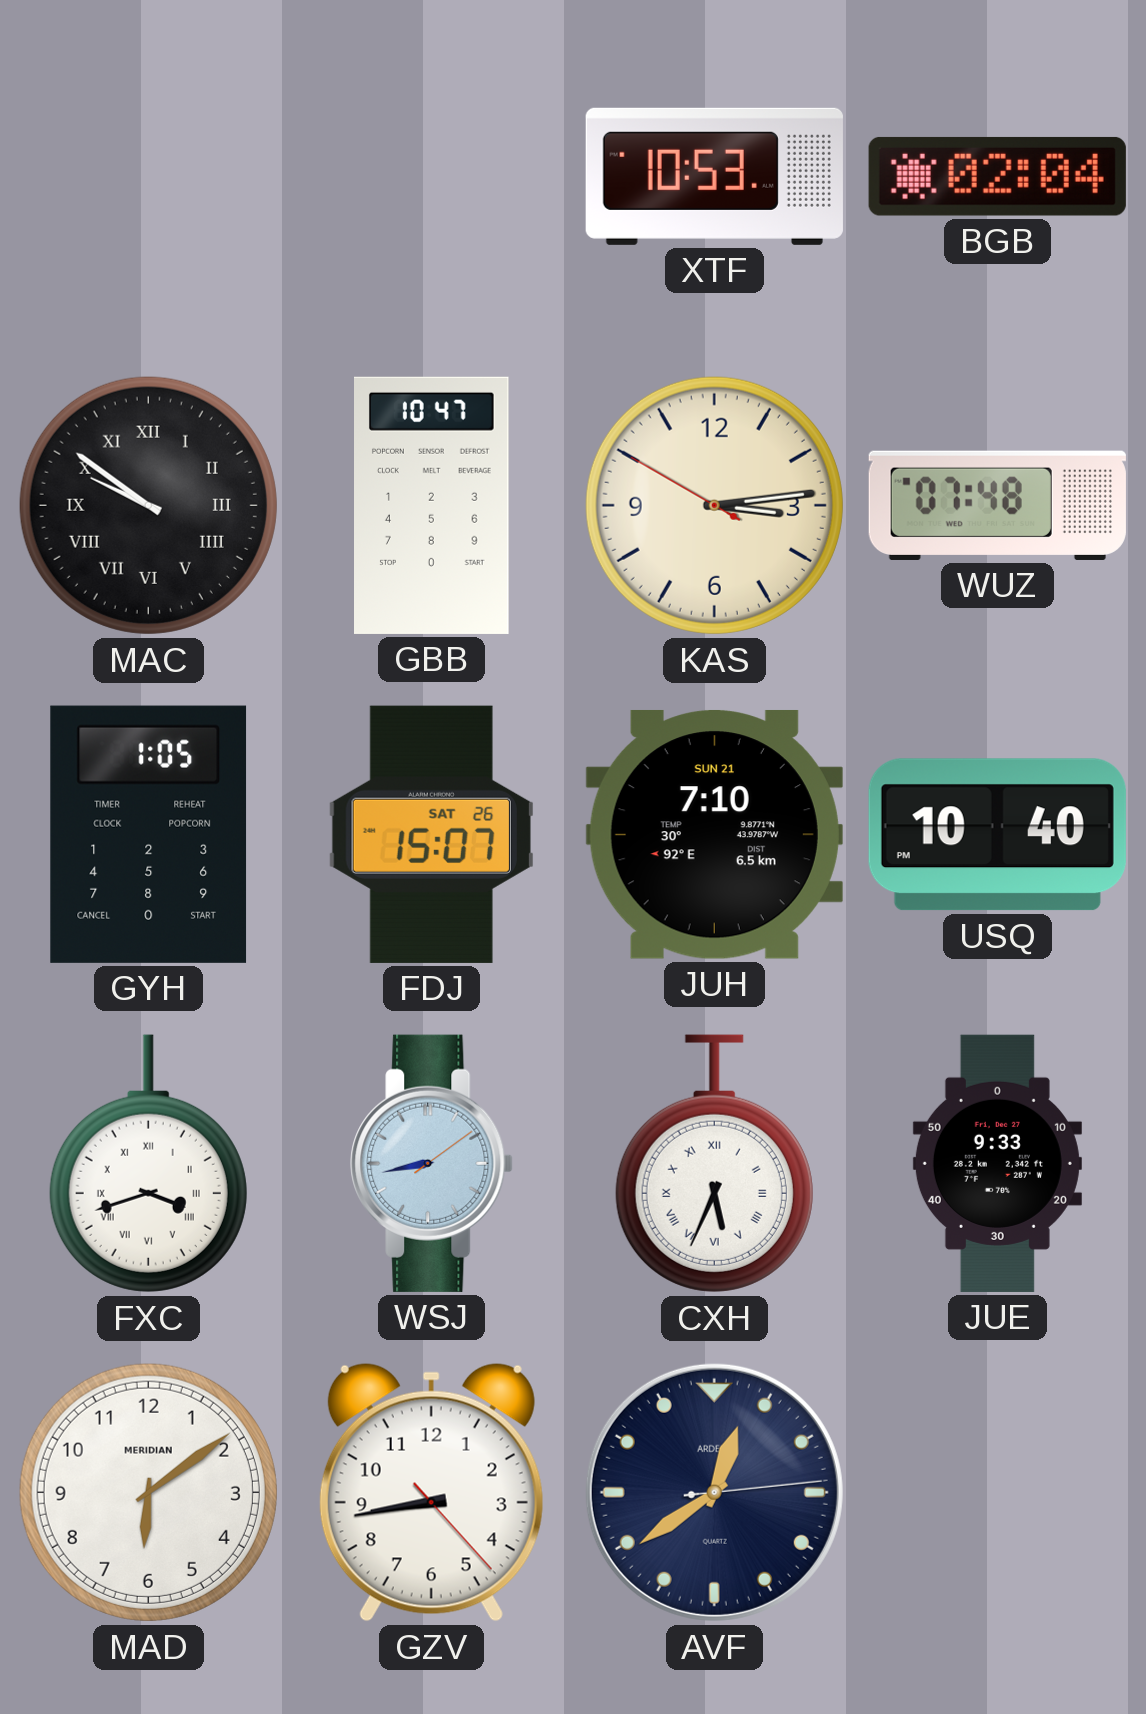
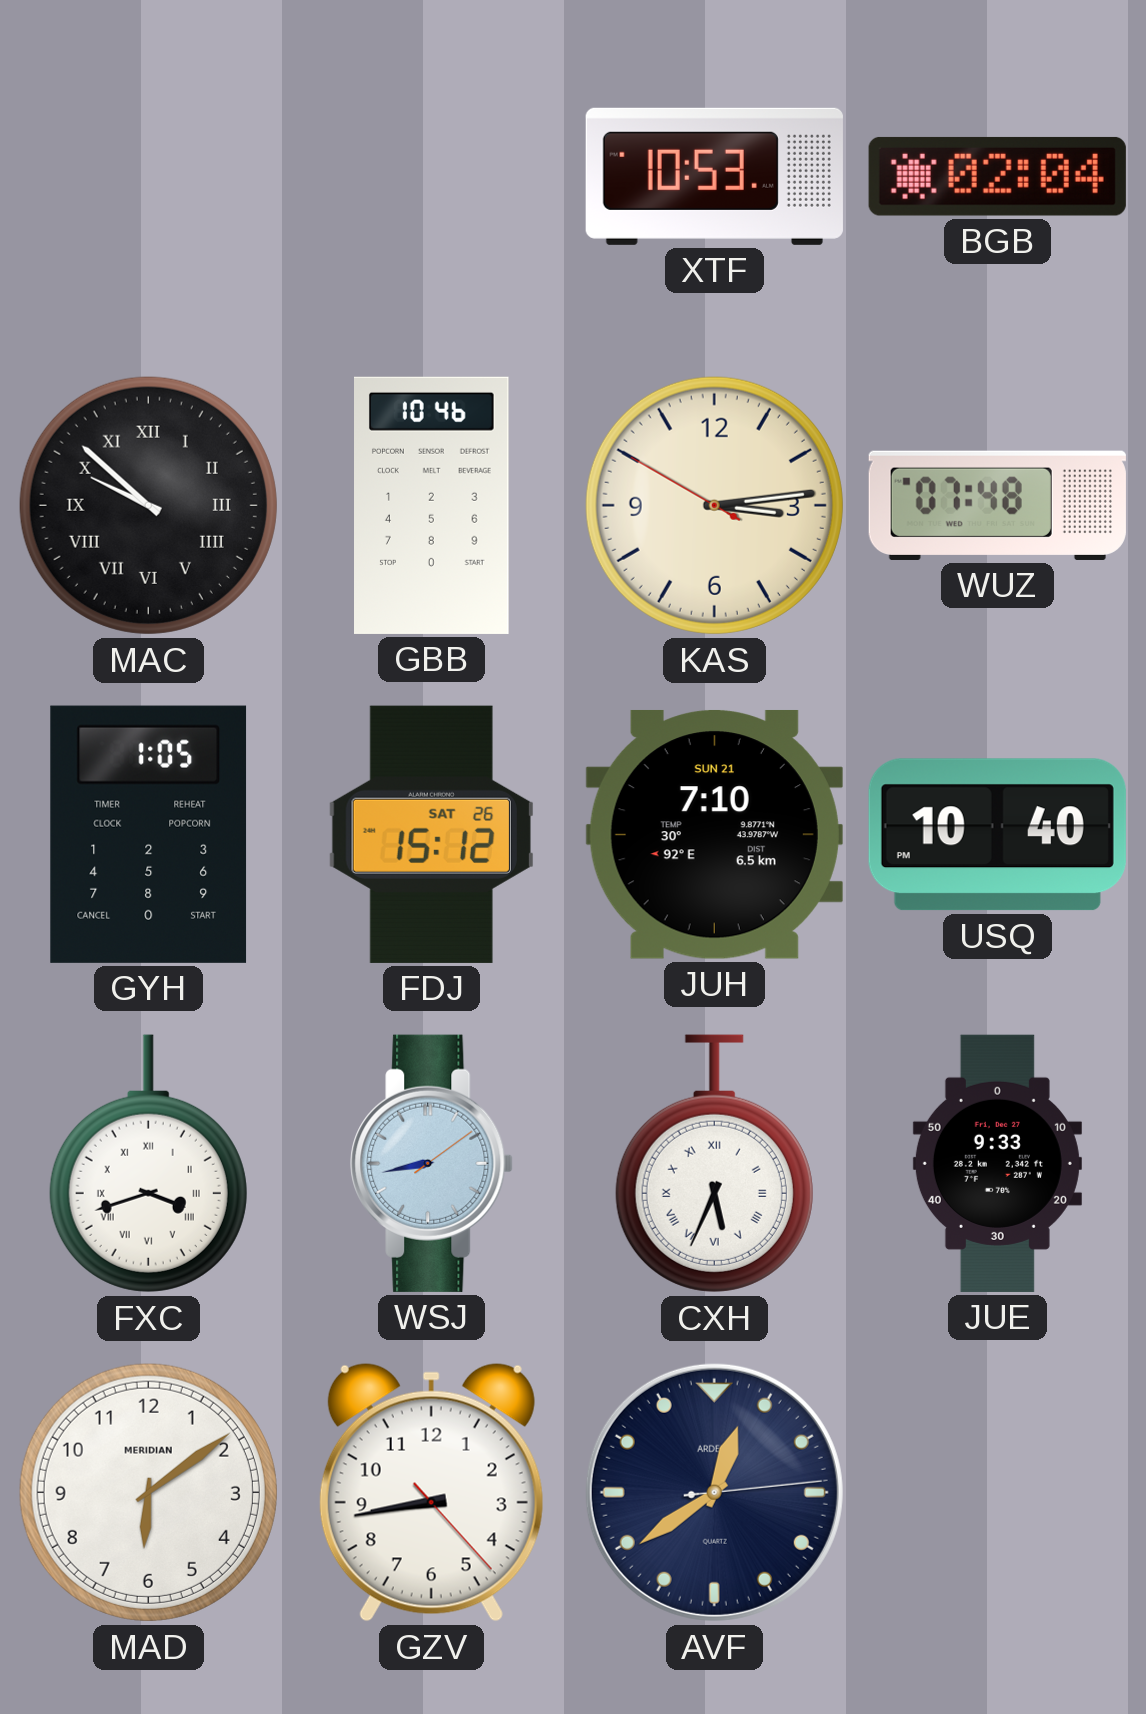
MAC: 9:51 -> 9:52 (148, 505)
GBB: 10:47 -> 10:46 (432, 505)
FDJ: 15:07 -> 15:12 (431, 834)
